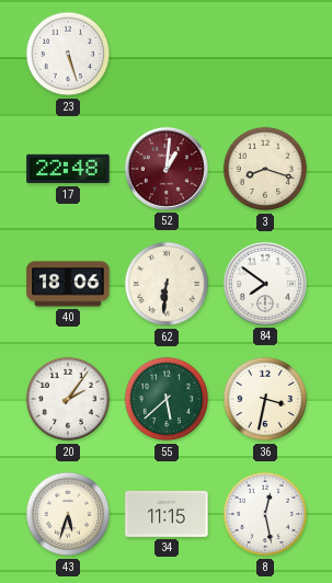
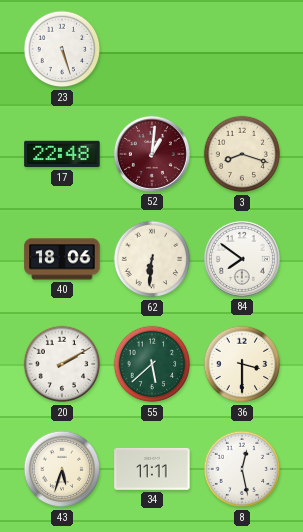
20: 2:06 -> 2:10 (62, 364)
36: 3:32 -> 3:30 (242, 364)
34: 11:15 -> 11:11 (152, 469)
